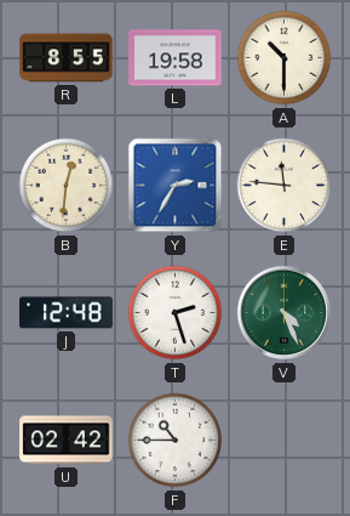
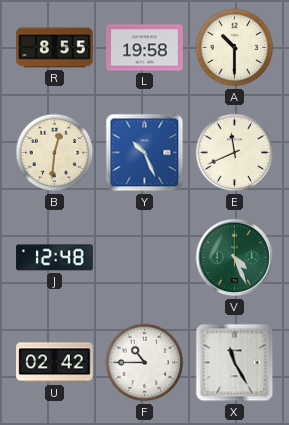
Y: 2:35 -> 10:26 (145, 153)
E: 11:46 -> 11:41 (235, 153)
T: 2:27 -> none (176, 313)
X: none -> 11:25 (235, 363)
